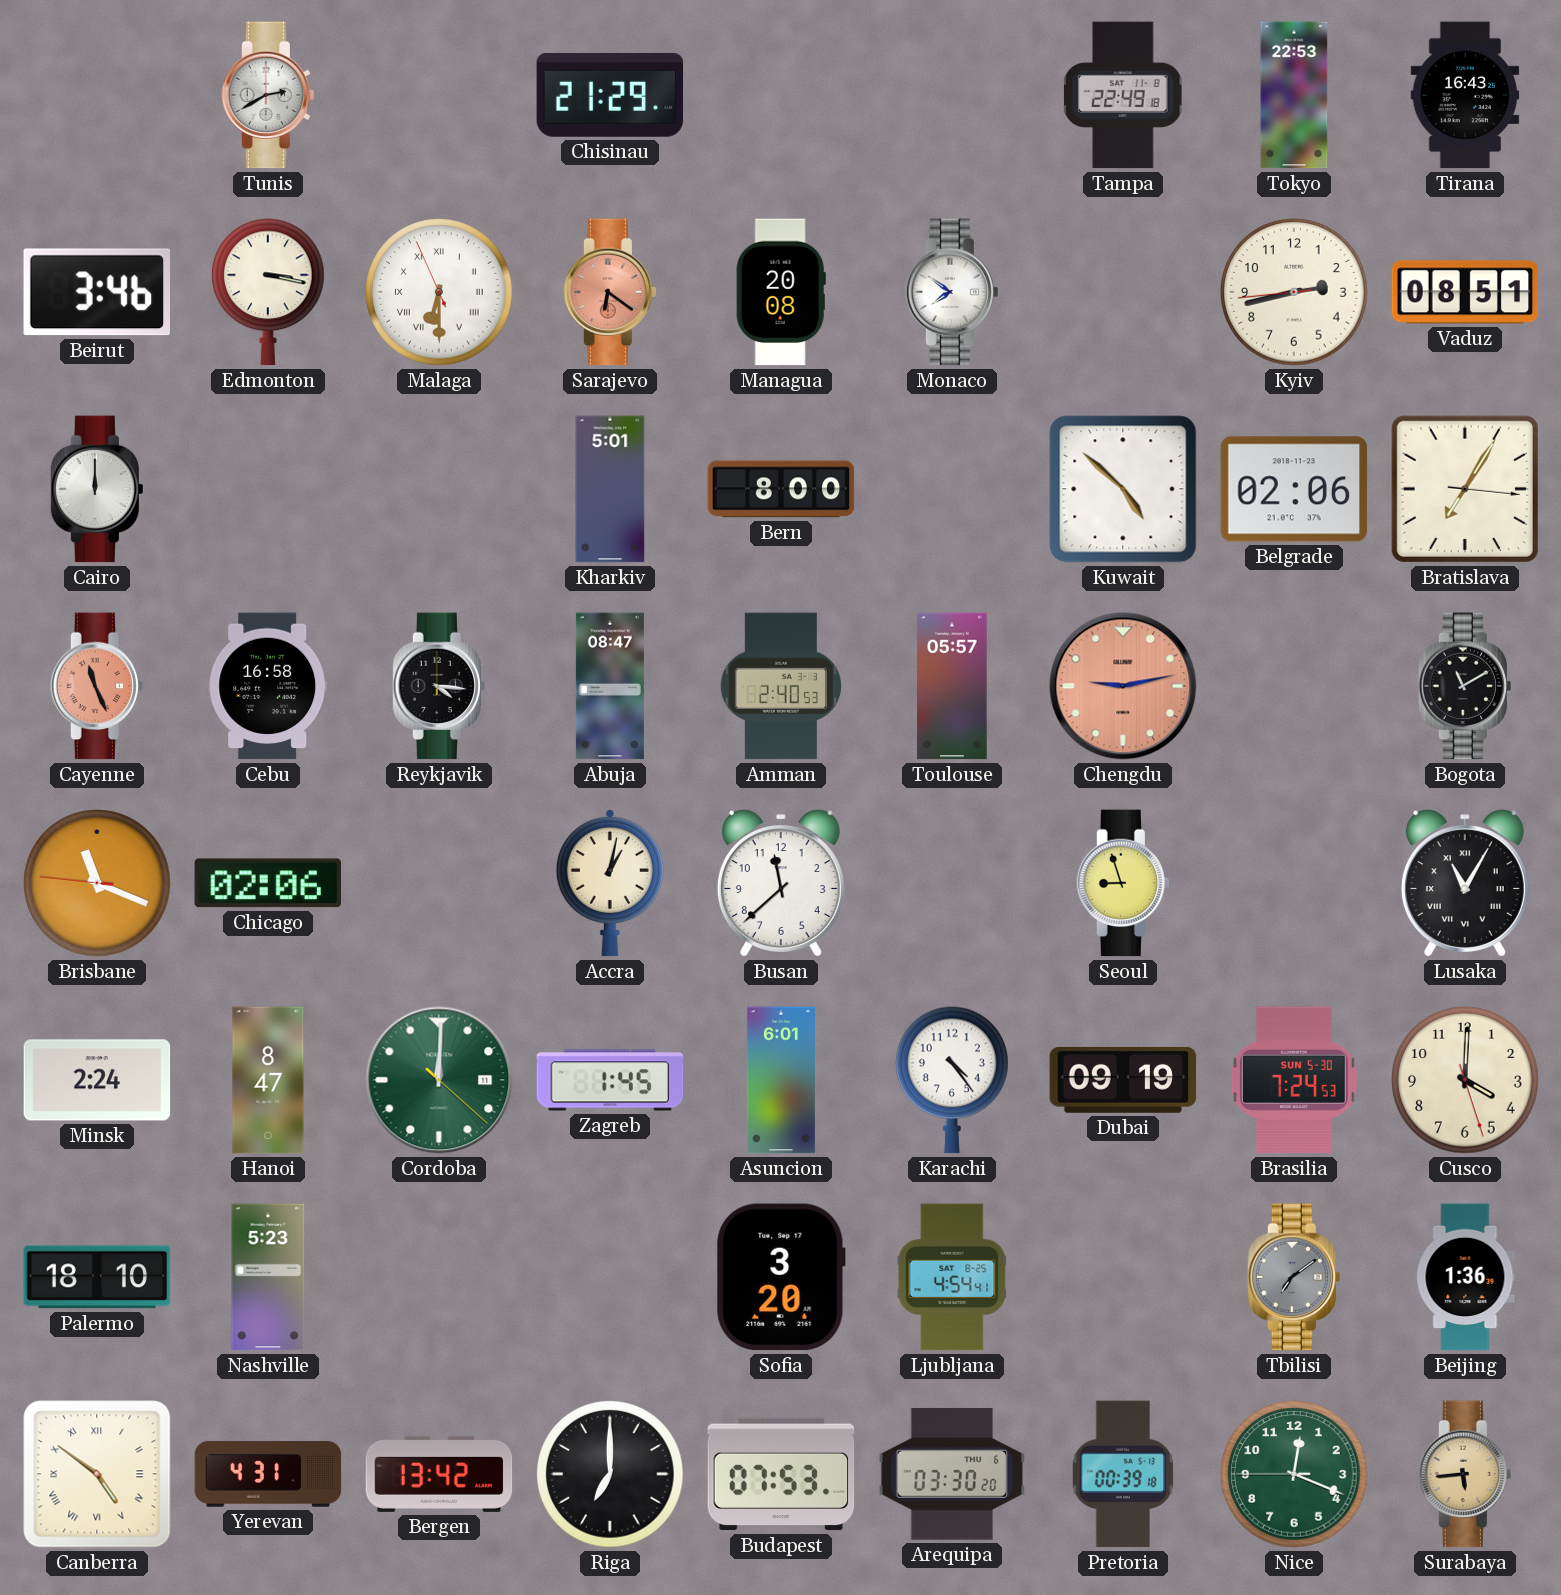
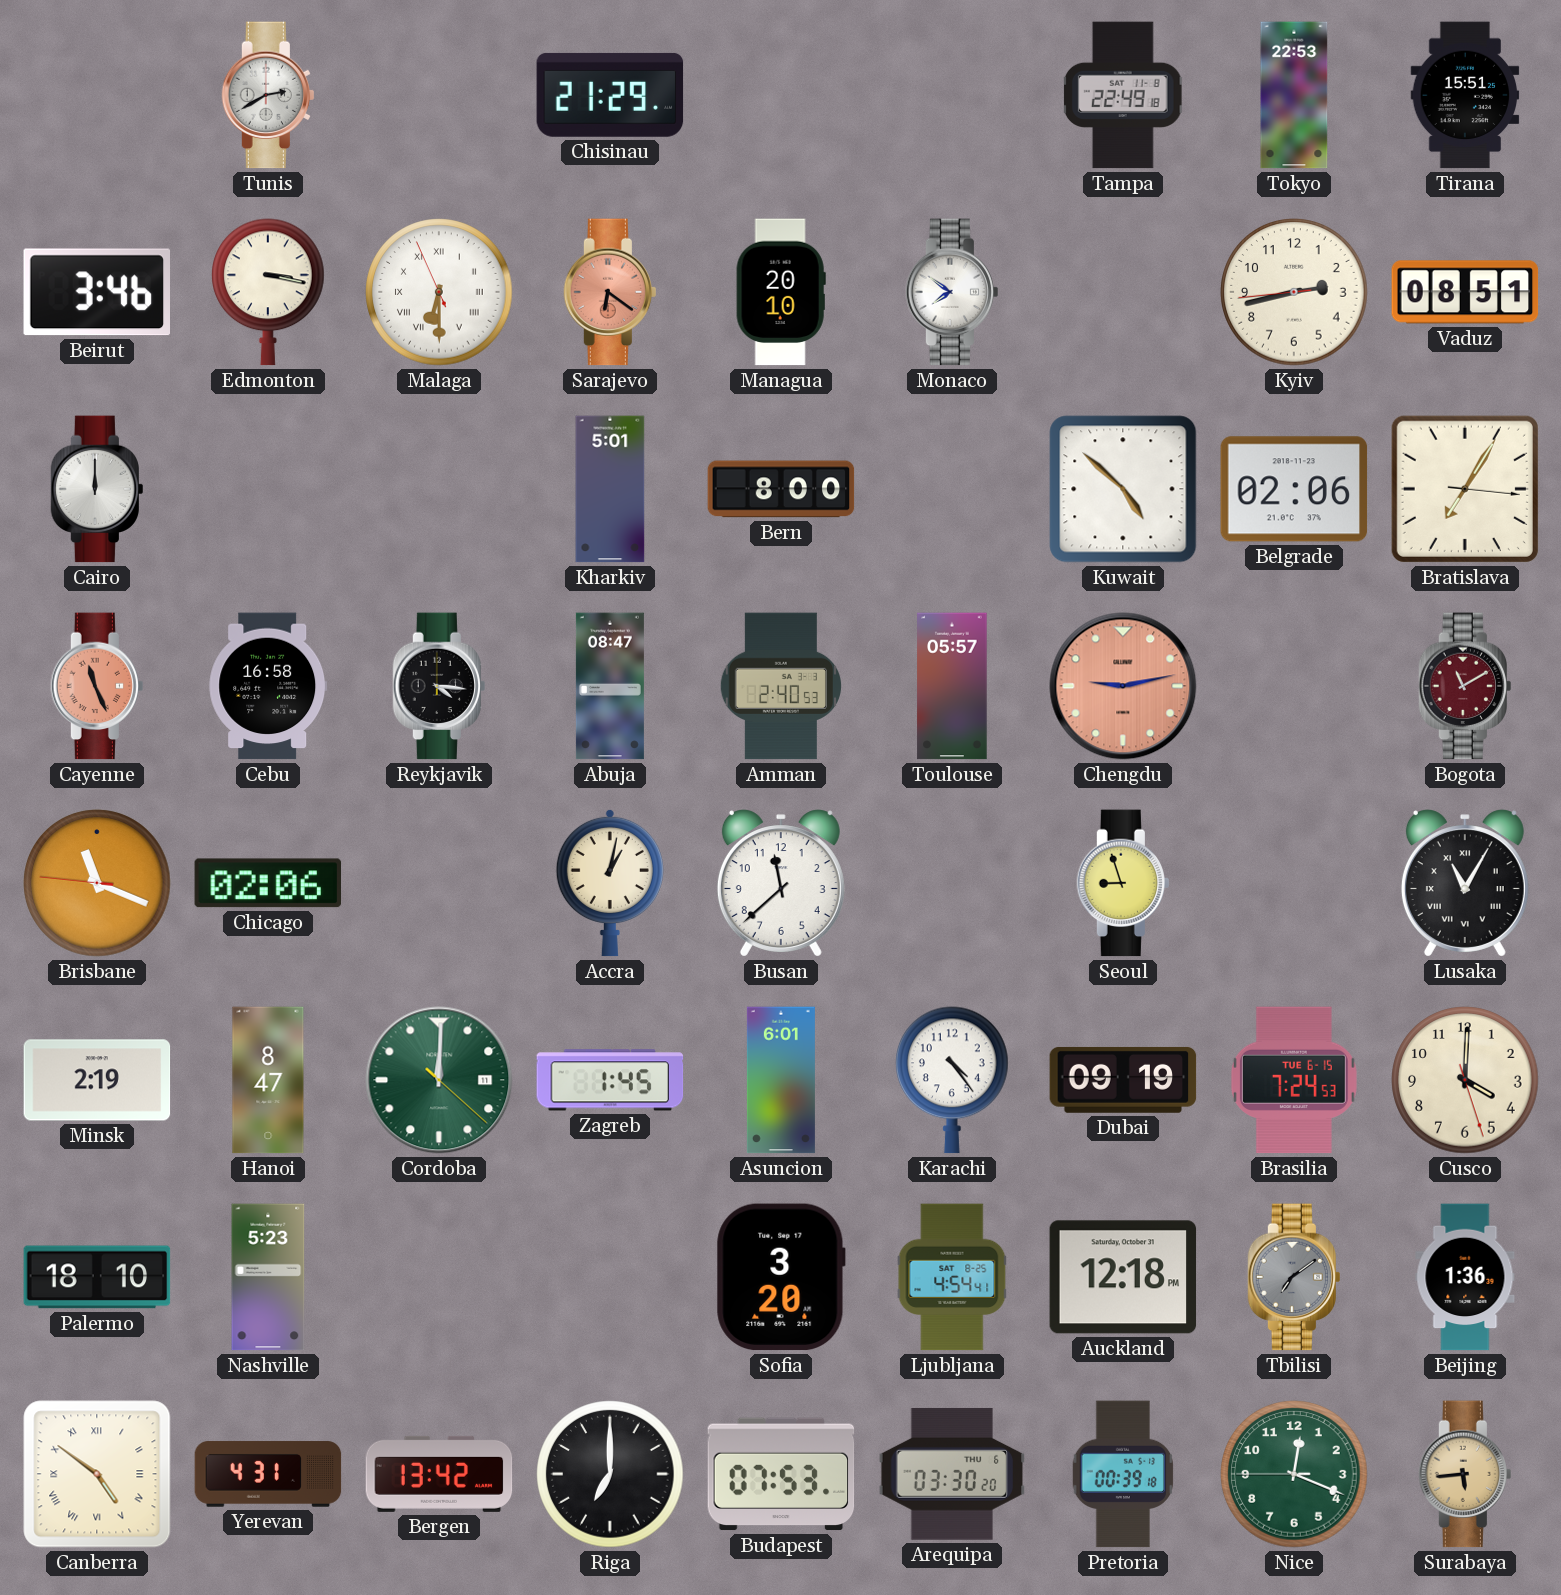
Tirana: 16:43 -> 15:51 (1465, 95)
Managua: 20:08 -> 20:10 (781, 292)
Bogota dial: black -> burgundy (1464, 686)
Minsk: 2:24 -> 2:19 (97, 1080)
Brasilia date: SUN 5-30 -> TUE 6-15 (1294, 1080)
Auckland: none -> 12:18 (1123, 1277)
